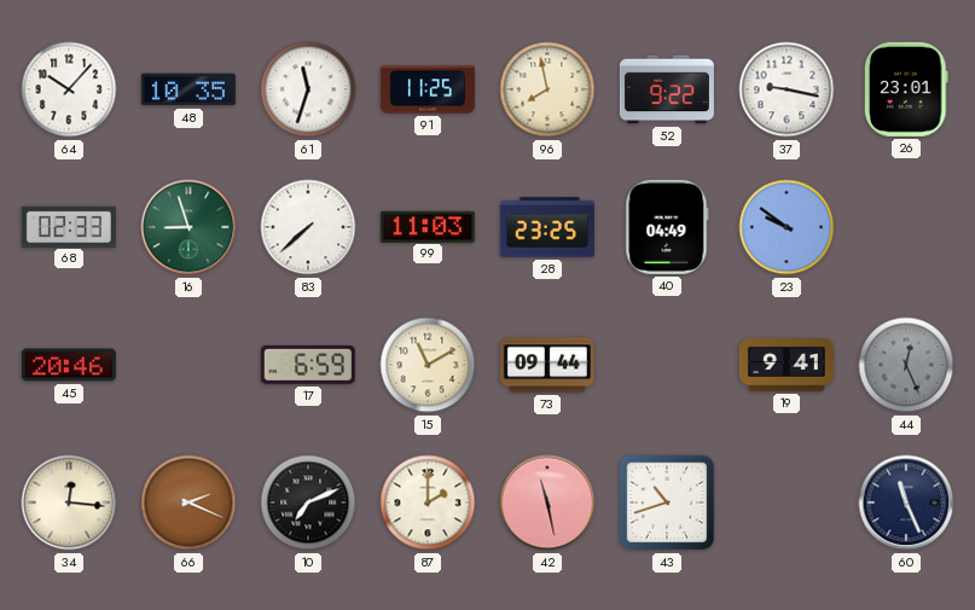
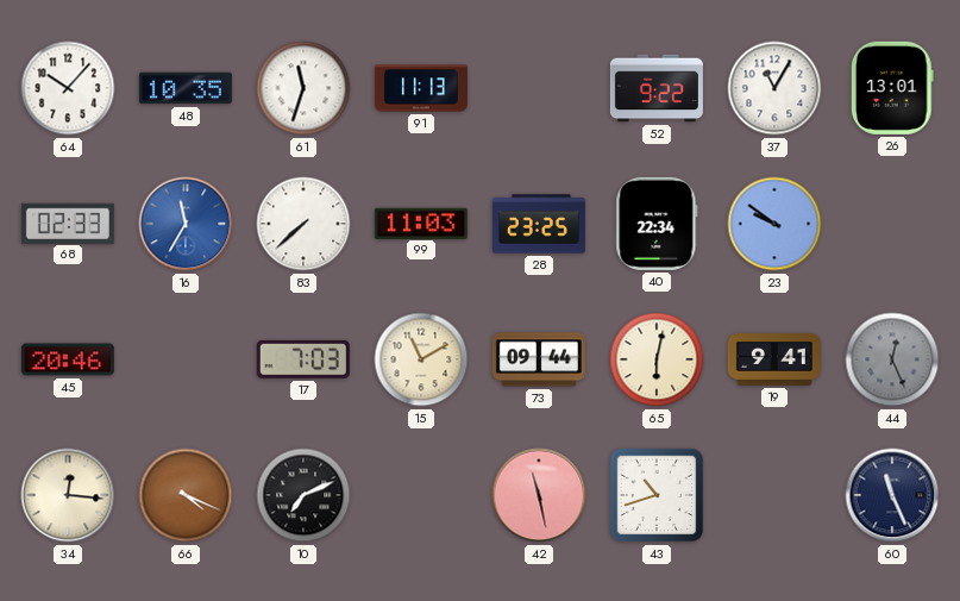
91: 11:25 -> 11:13 (421, 88)
96: 7:58 -> none (547, 89)
37: 9:17 -> 11:05 (774, 88)
26: 23:01 -> 13:01 (893, 88)
16: 8:57 -> 11:35 (186, 224)
16 dial: green -> blue (186, 224)
40: 04:49 -> 22:34 (657, 224)
17: 6:59 -> 7:03 (303, 359)
65: none -> 6:02 (657, 359)
66: 2:19 -> 4:19 (186, 495)
87: 2:00 -> none (428, 502)
